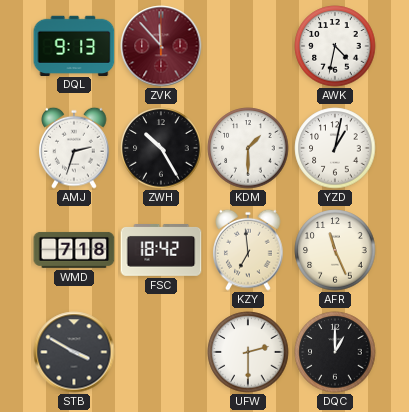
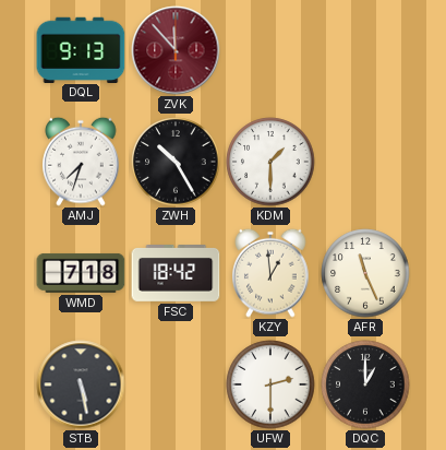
AWK: 4:32 -> none (335, 46)
AMJ: 2:33 -> 7:33 (81, 162)
YZD: 1:02 -> none (335, 148)
KZY: 6:59 -> 12:59 (270, 273)
STB: 3:50 -> 5:28 (81, 384)
